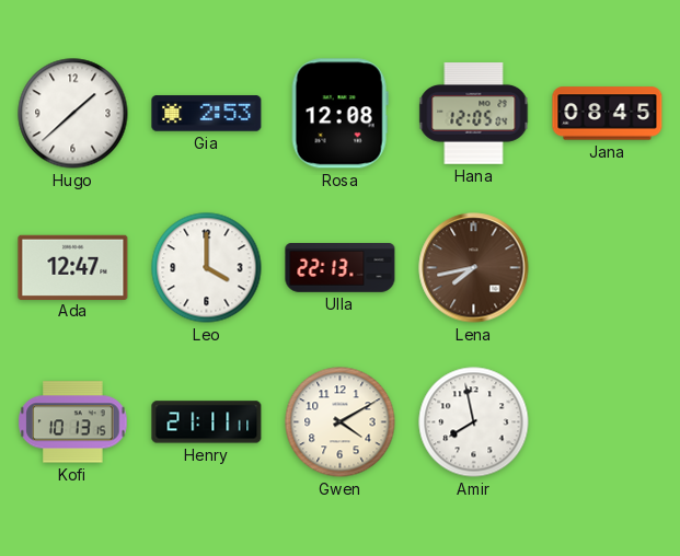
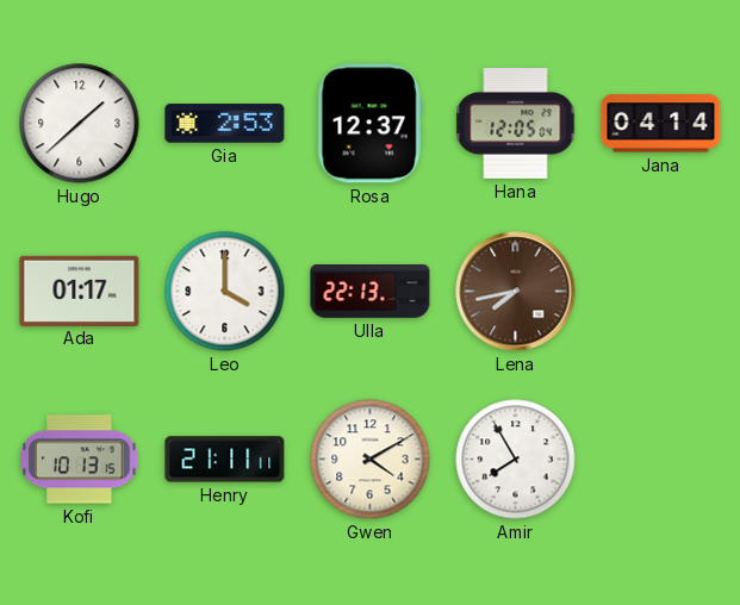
Rosa: 12:08 -> 12:37 (369, 124)
Jana: 08:45 -> 04:14 (661, 124)
Ada: 12:47 -> 01:17 (80, 291)
Amir: 7:58 -> 7:55 (516, 460)
